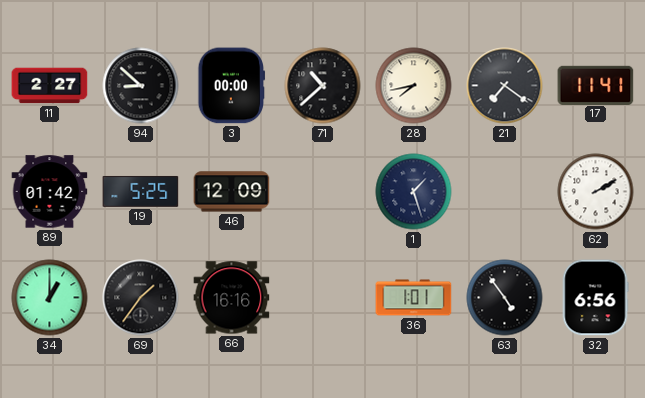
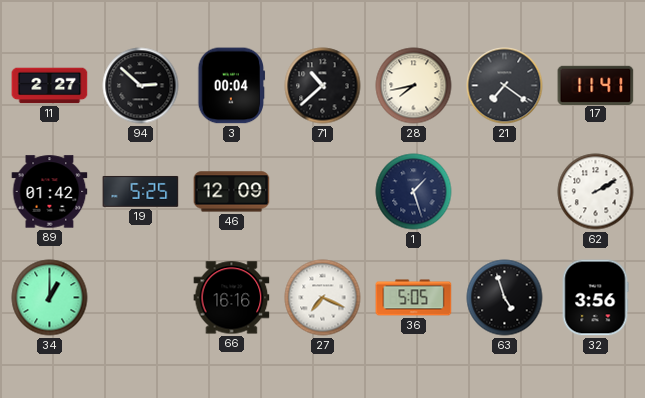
94: 8:52 -> 2:52 (141, 86)
3: 00:00 -> 00:04 (232, 86)
69: 1:36 -> none (141, 298)
27: none -> 7:19 (323, 298)
36: 1:01 -> 5:05 (414, 298)
63: 4:54 -> 4:57 (505, 298)
32: 6:56 -> 3:56 (595, 298)
